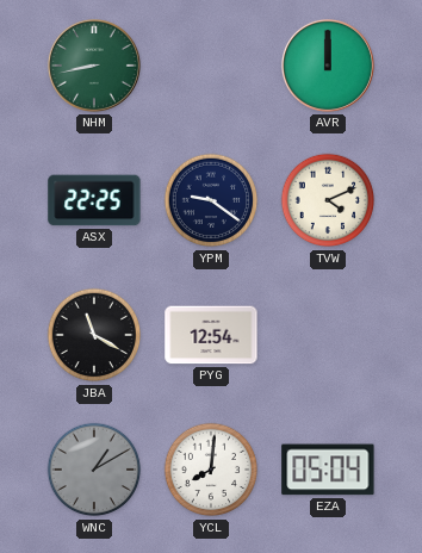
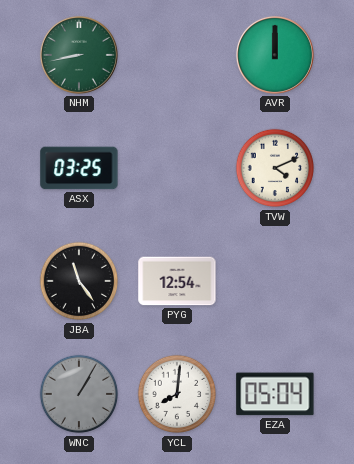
ASX: 22:25 -> 03:25 (79, 168)
YPM: 9:21 -> none (211, 200)
JBA: 11:20 -> 11:24 (79, 281)
WNC: 1:10 -> 1:05 (79, 394)
